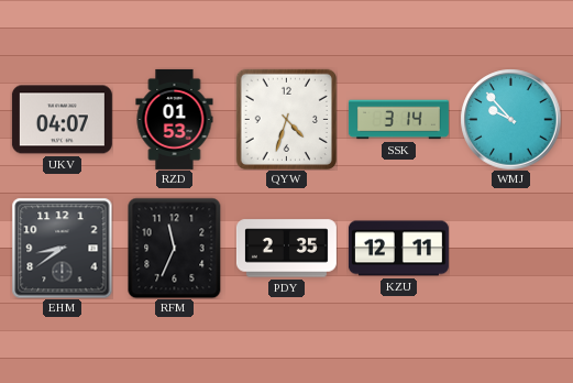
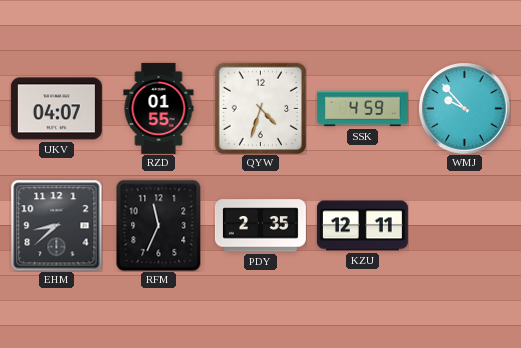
RZD: 01:53 -> 01:55 (159, 108)
SSK: 3:14 -> 4:59 (362, 109)
EHM: 8:39 -> 8:38 (56, 225)
